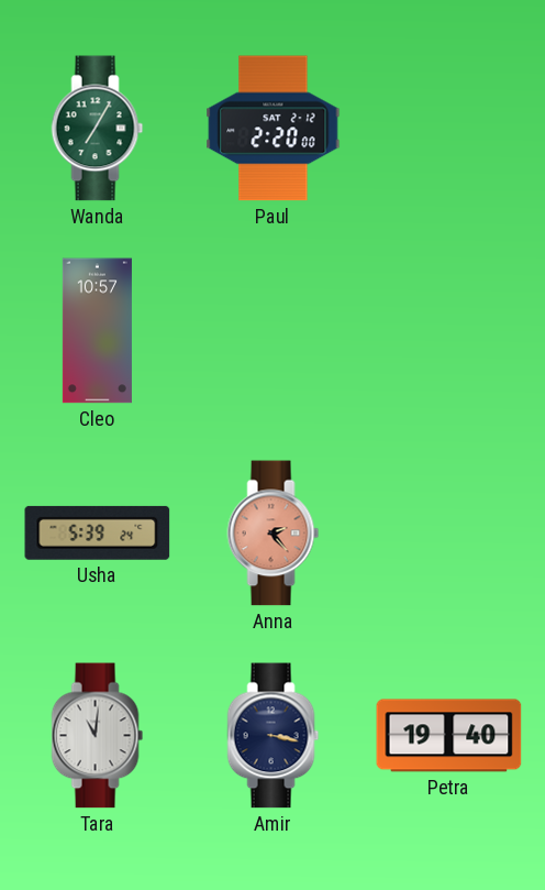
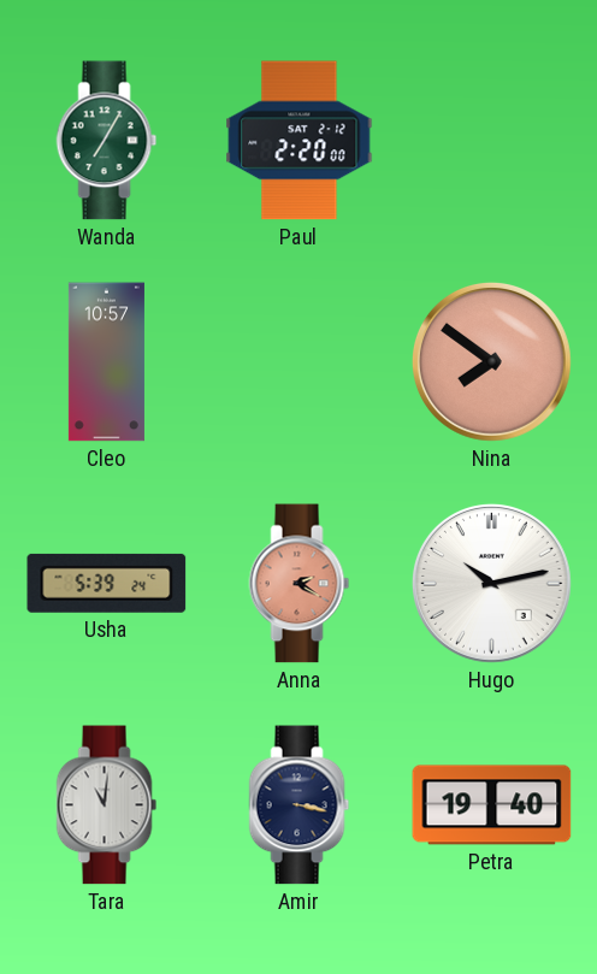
Nina: none -> 7:51 (491, 361)
Anna: 2:23 -> 2:20 (300, 584)
Hugo: none -> 10:13 (491, 583)
